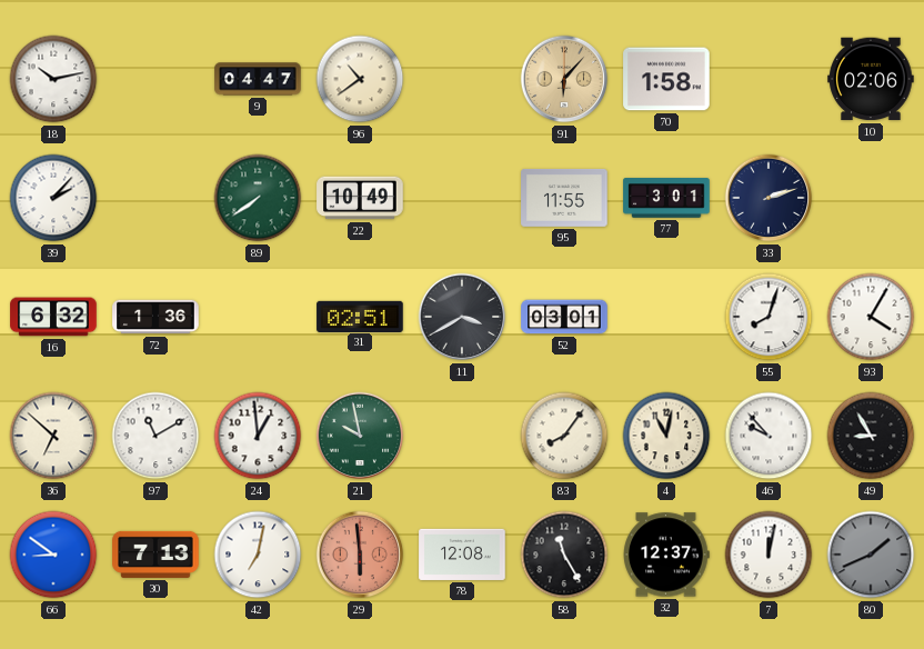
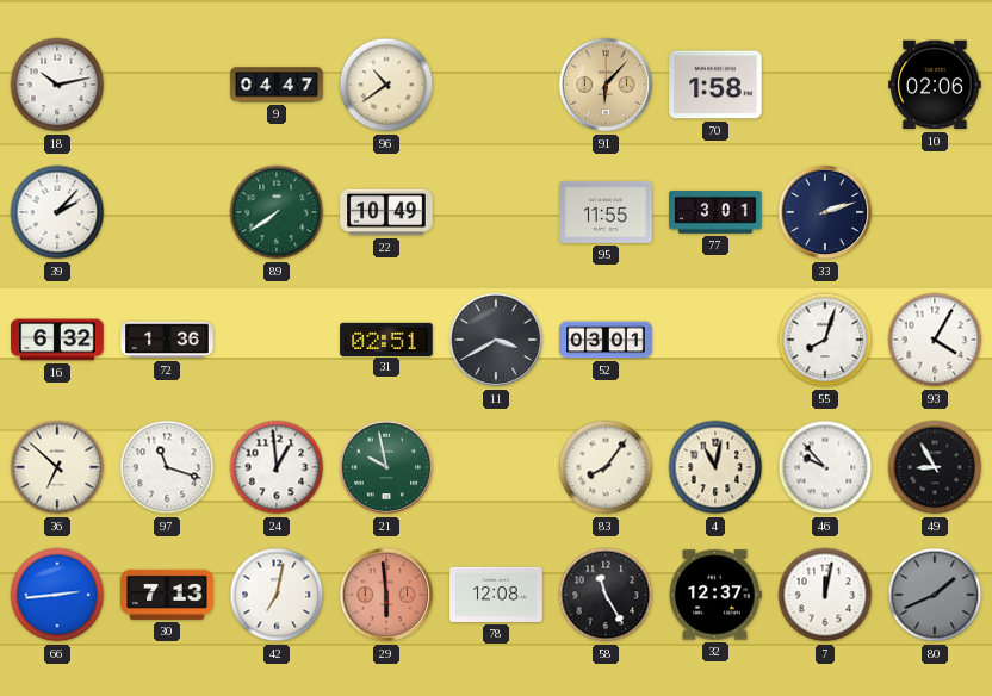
97: 11:10 -> 11:18 (167, 467)
66: 8:51 -> 2:44 (57, 595)
